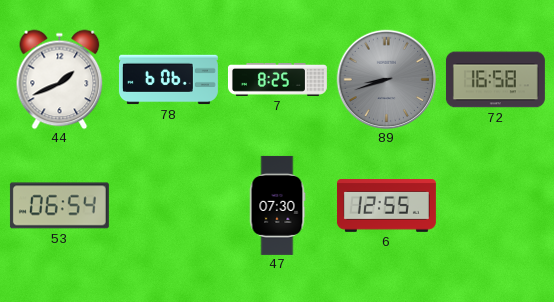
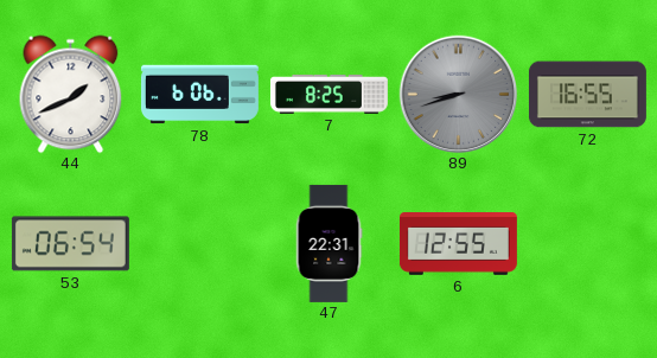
72: 16:58 -> 16:55 (587, 95)
47: 07:30 -> 22:31 (328, 243)
